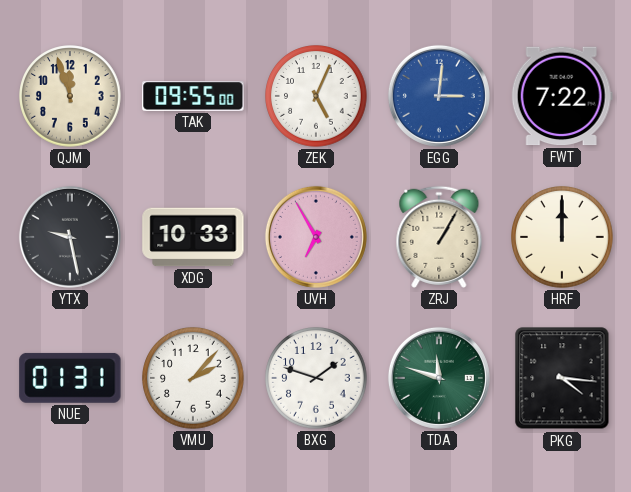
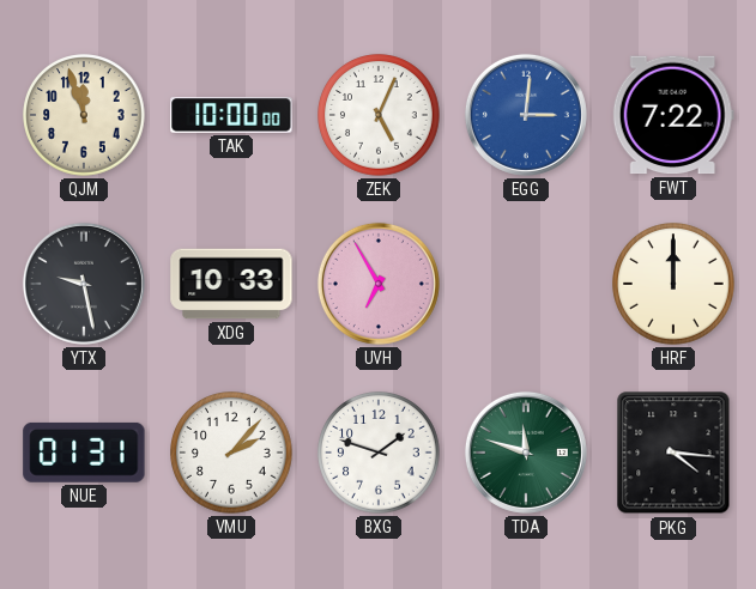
TAK: 09:55 -> 10:00 (231, 115)
ZRJ: 1:05 -> none (439, 237)
